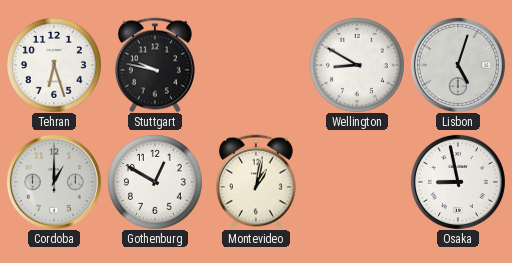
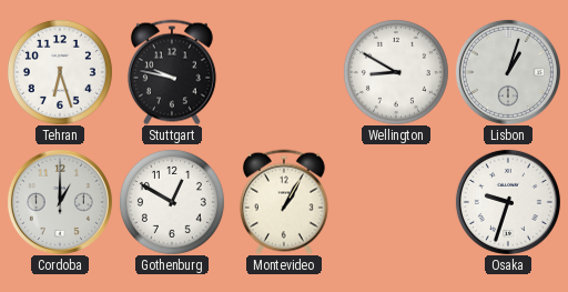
Lisbon: 5:03 -> 1:03 (508, 72)
Montevideo: 1:02 -> 1:05 (284, 202)
Osaka: 8:58 -> 9:33 (508, 202)
